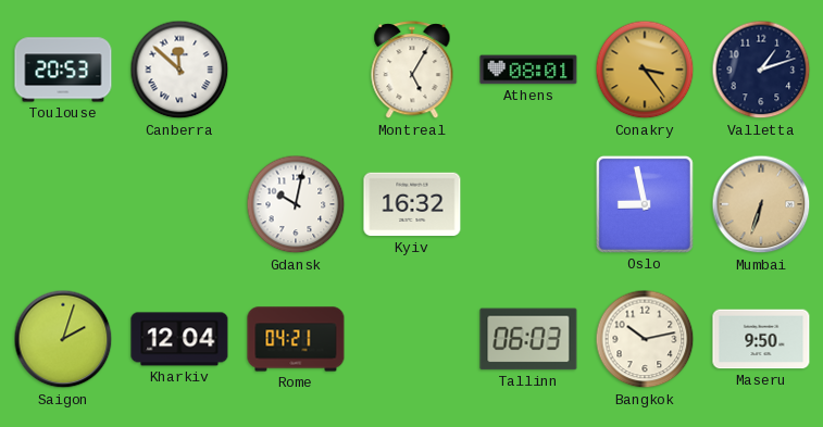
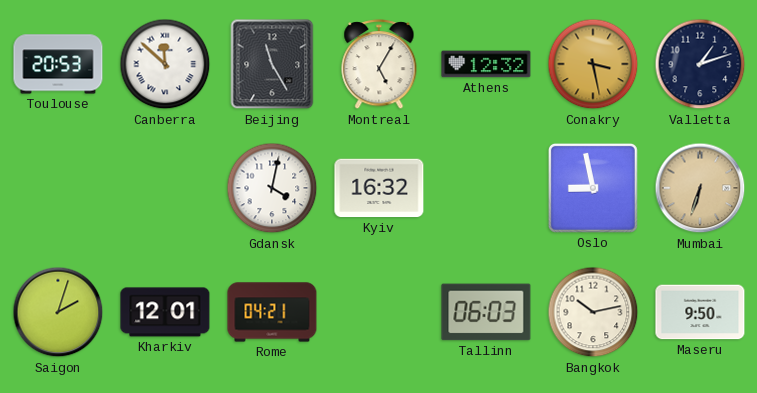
Beijing: none -> 11:25 (272, 64)
Athens: 08:01 -> 12:32 (486, 64)
Conakry: 3:24 -> 3:28 (593, 64)
Gdansk: 10:02 -> 4:02 (272, 188)
Kharkiv: 12:04 -> 12:01 (165, 312)
